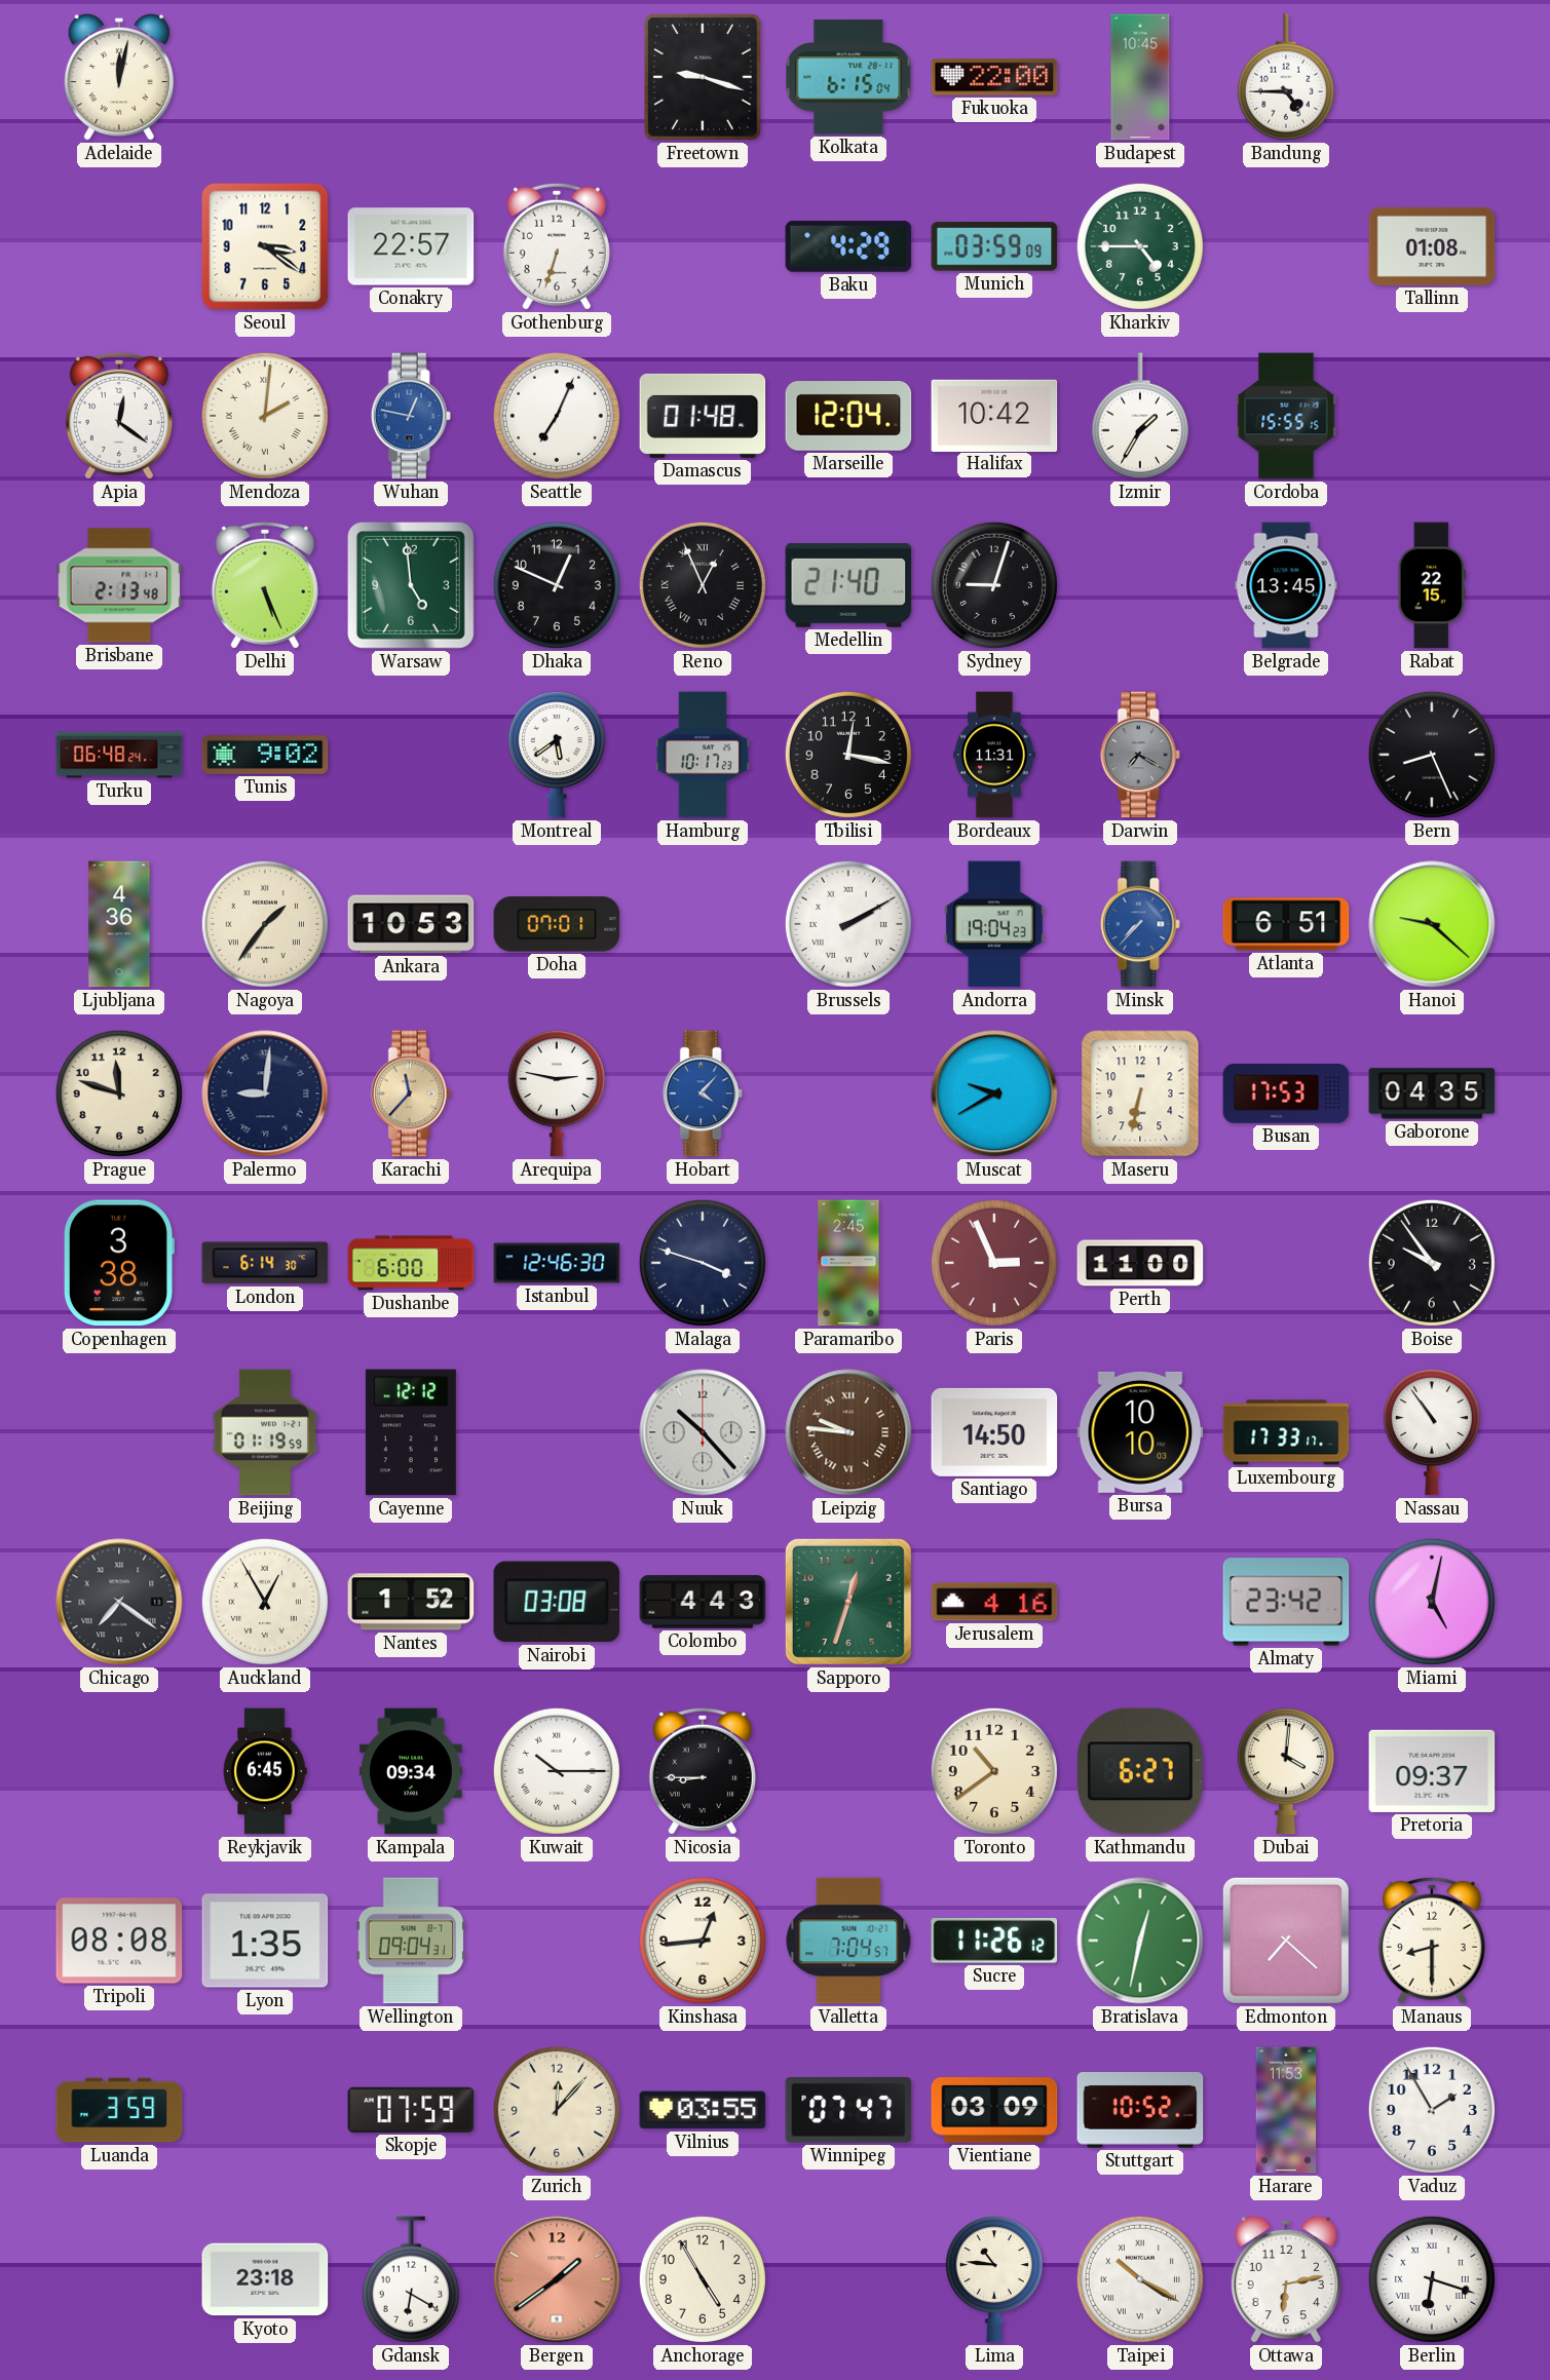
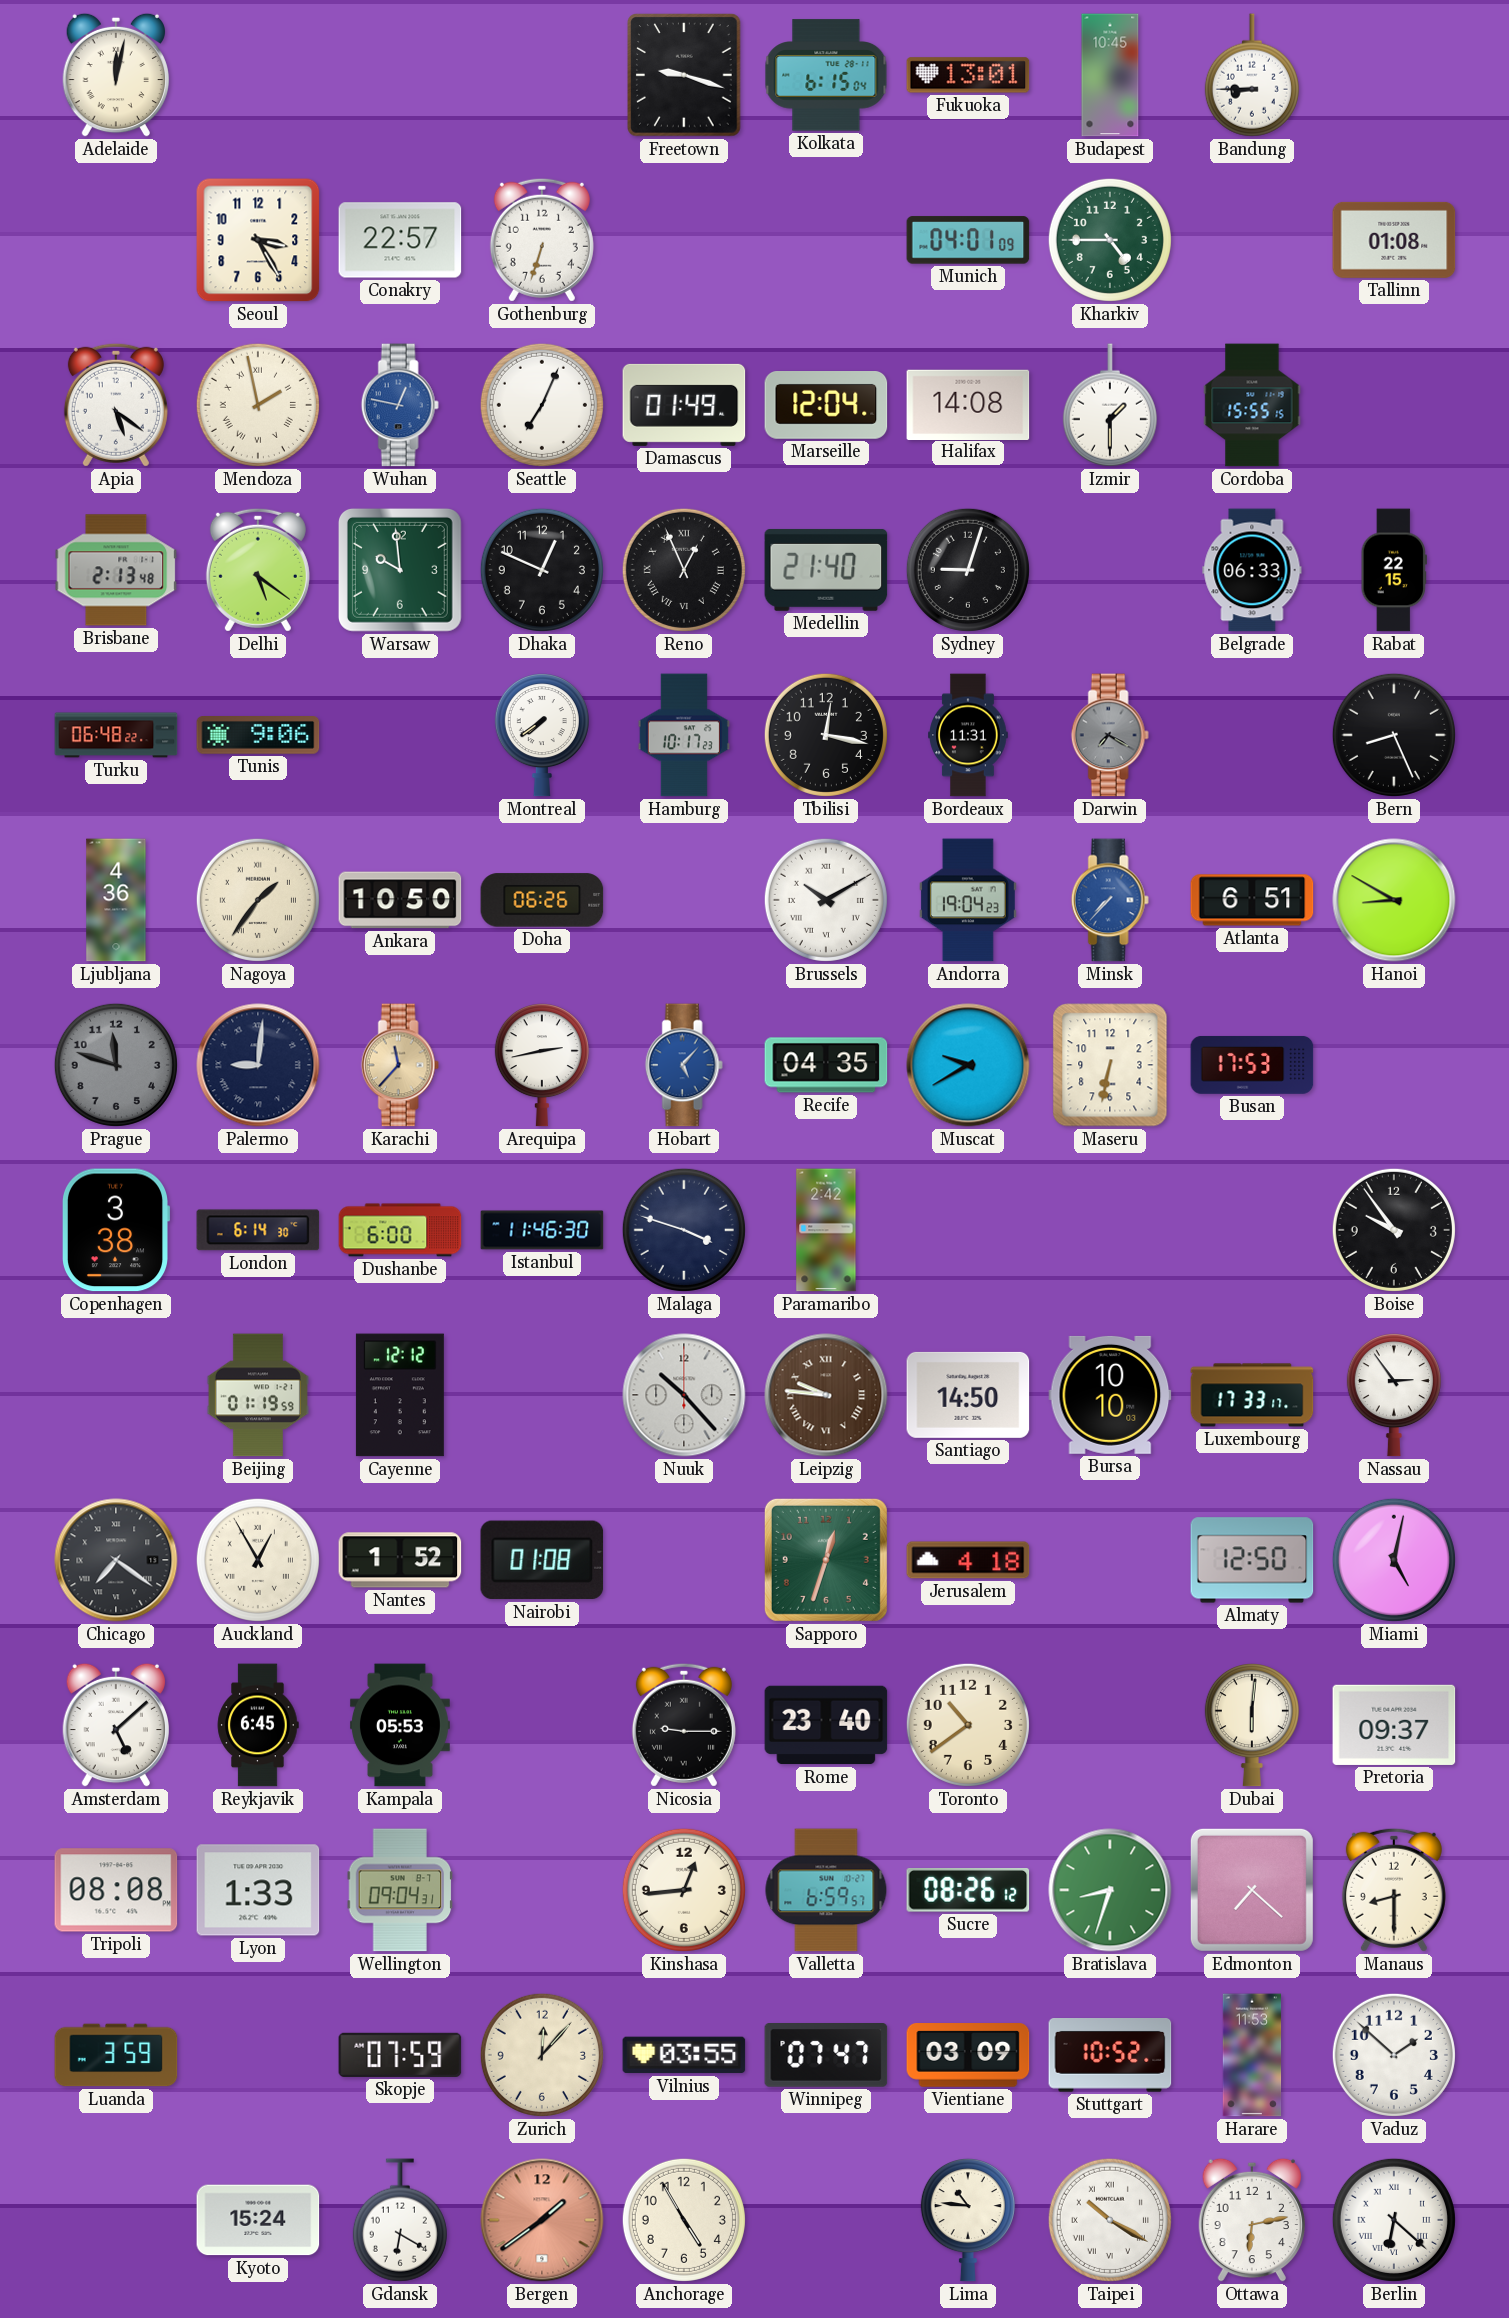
Fukuoka: 22:00 -> 13:01 (968, 75)
Bandung: 4:45 -> 8:45 (1252, 75)
Seoul: 3:21 -> 3:25 (258, 240)
Baku: 4:29 -> none (848, 246)
Munich: 03:59 -> 04:01 (968, 240)
Apia: 12:21 -> 5:21 (116, 405)
Mendoza: 2:01 -> 1:58 (258, 405)
Damascus: 01:48 -> 01:49 (684, 405)
Halifax: 10:42 -> 14:08 (968, 404)
Izmir: 1:35 -> 1:30 (1110, 405)
Delhi: 5:26 -> 5:21 (258, 570)
Warsaw: 4:59 -> 9:59 (400, 570)
Belgrade: 13:45 -> 06:33 (1252, 570)
Turku: 06:48:24 -> 06:48:22 (116, 735)
Tunis: 9:02 -> 9:06 (258, 736)
Montreal: 5:39 -> 7:39 (542, 736)
Ankara: 10:53 -> 10:50 (400, 900)
Doha: 07:01 -> 06:26 (542, 900)
Brussels: 2:10 -> 10:10 (826, 900)
Hanoi: 9:22 -> 8:50 (1394, 900)
Prague dial: cream -> grey (116, 1065)
Arequipa: 2:47 -> 2:43 (542, 1066)
Hobart: 4:07 -> 5:07 (684, 1065)
Recife: none -> 04:35 (826, 1065)
Gaborone: 04:35 -> none (1432, 1093)
Istanbul: 12:46 -> 11:46 (542, 1230)
Paramaribo: 2:45 -> 2:42 (826, 1230)
Paris: 2:56 -> none (994, 1263)
Perth: 11:00 -> none (1140, 1263)
Nassau: 10:54 -> 2:54 (1394, 1396)
Nairobi: 03:08 -> 01:08 (542, 1560)
Colombo: 4:43 -> none (703, 1602)
Jerusalem: 4:16 -> 4:18 (968, 1560)
Almaty: 23:42 -> 12:50 (1252, 1560)
Amsterdam: none -> 5:08 (115, 1725)
Kampala: 09:34 -> 05:53 (400, 1725)
Kuwait: 10:15 -> none (557, 1771)
Nicosia: 8:45 -> 9:15 (684, 1725)
Rome: none -> 23:40 (826, 1725)
Kathmandu: 6:27 -> none (1140, 1771)
Dubai: 4:01 -> 6:01 (1252, 1726)
Lyon: 1:35 -> 1:33 (258, 1890)
Valletta: 7:04 -> 6:59 (826, 1890)
Sucre: 11:26 -> 08:26 (968, 1891)
Bratislava: 12:32 -> 8:33 (1110, 1890)
Vaduz: 1:55 -> 1:52 (1394, 2055)
Kyoto: 23:18 -> 15:24 (258, 2220)
Berlin: 6:18 -> 6:22 (1394, 2220)
